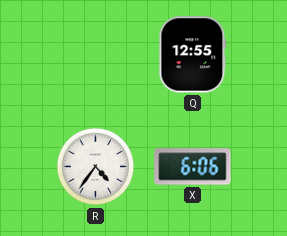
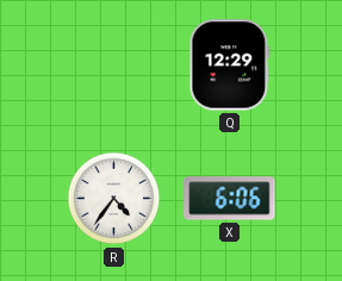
Q: 12:55 -> 12:29 (230, 65)
